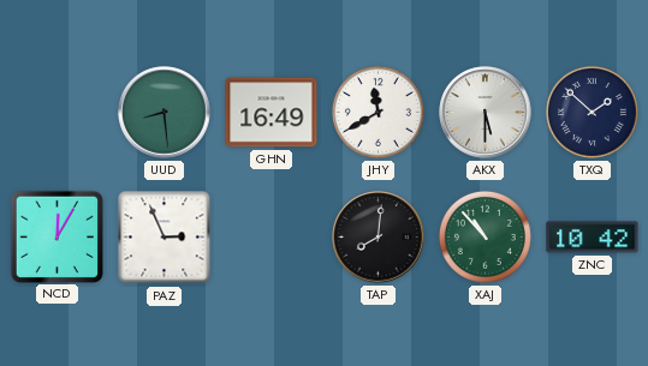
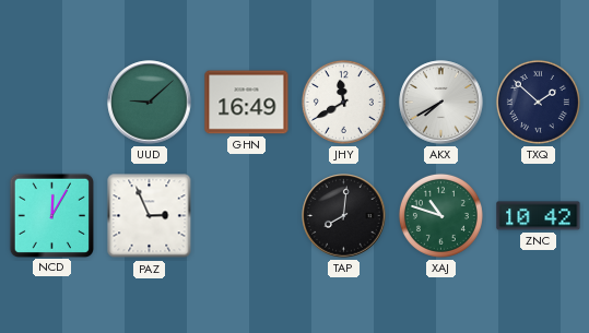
UUD: 8:29 -> 9:08 (150, 103)
AKX: 5:30 -> 7:40 (441, 103)
XAJ: 10:53 -> 10:48 (440, 215)
